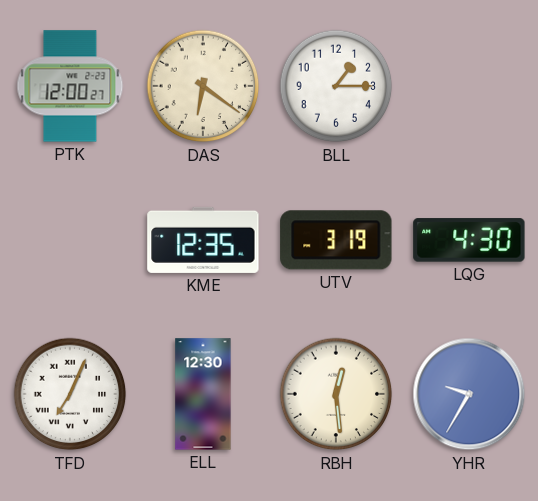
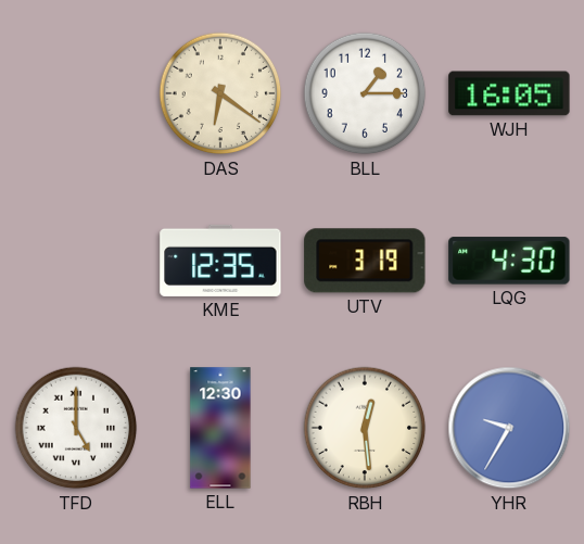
PTK: 12:00 -> none (70, 86)
WJH: none -> 16:05 (509, 93)
TFD: 7:04 -> 5:00 (76, 428)
